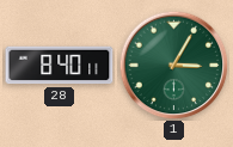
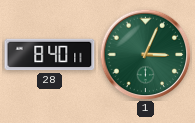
1: 3:05 -> 3:04 (145, 54)
